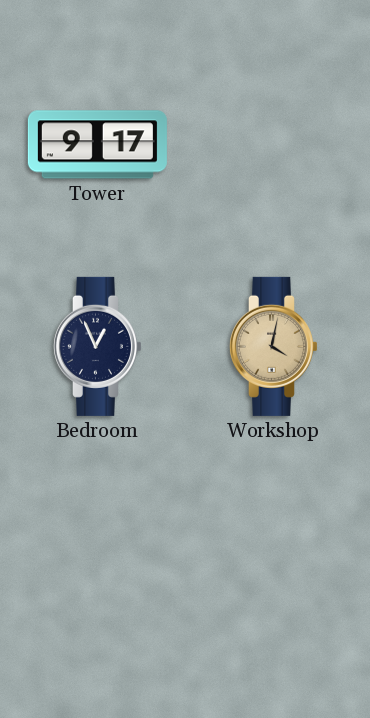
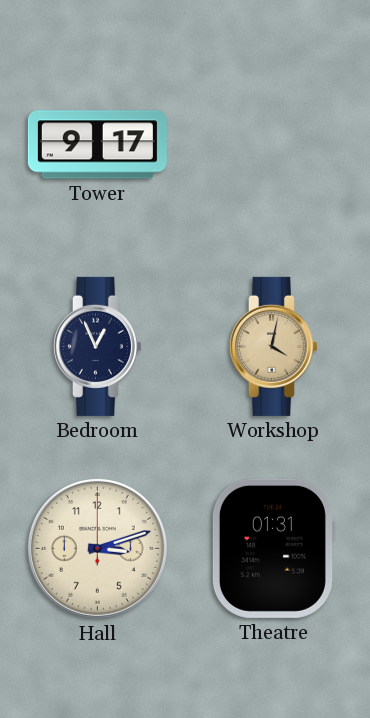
Hall: none -> 3:12 (97, 548)
Theatre: none -> 01:31 (273, 548)
